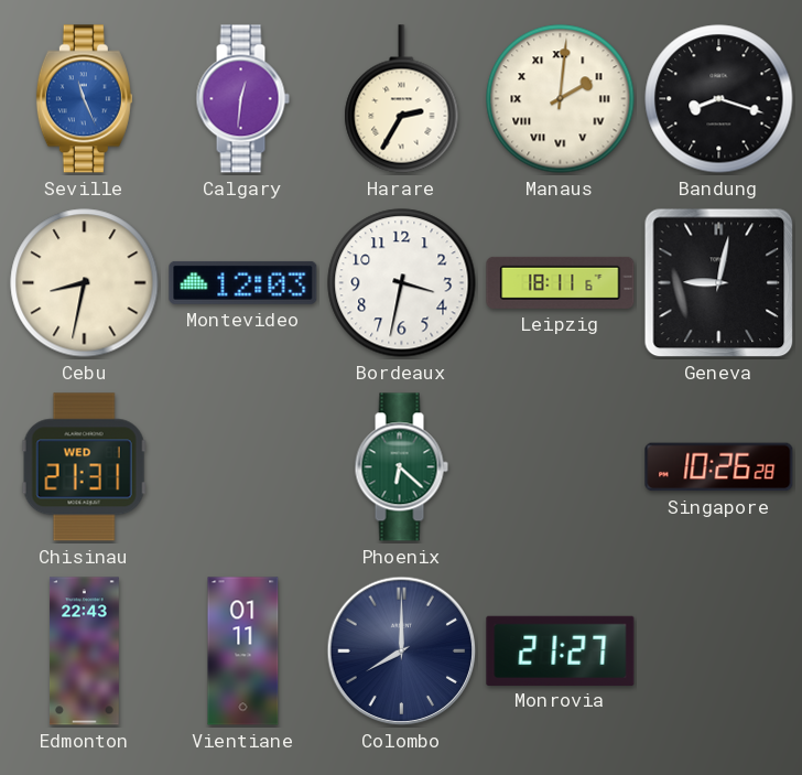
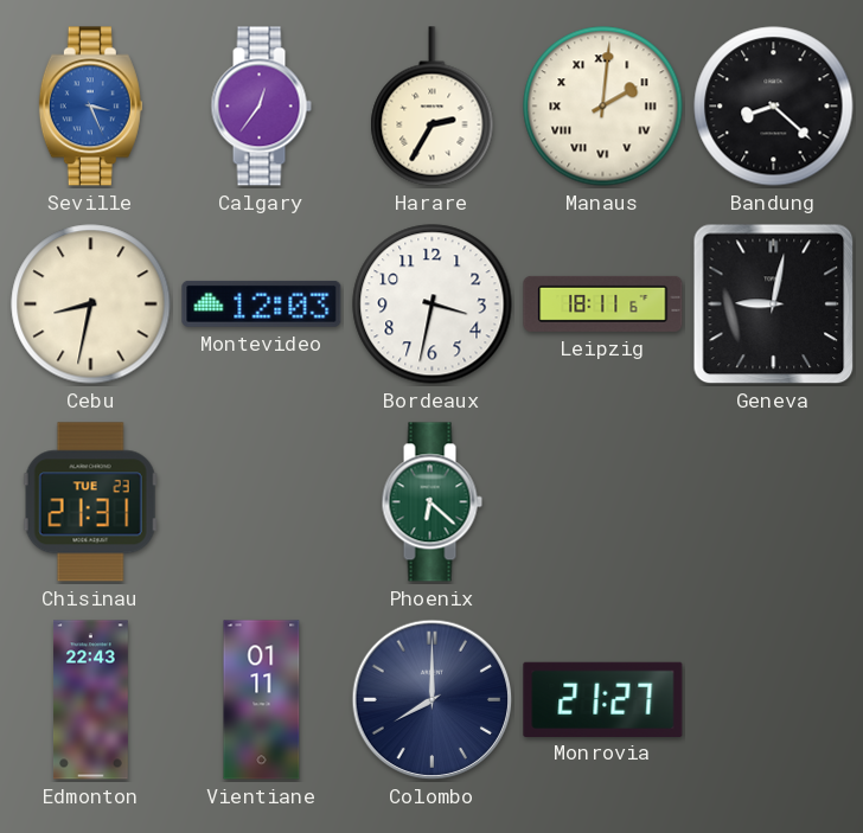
Seville: 11:26 -> 3:26 (90, 107)
Calgary: 12:31 -> 12:36 (261, 107)
Bandung: 8:18 -> 8:22 (774, 107)
Chisinau date: WED 1 -> TUE 23 (90, 502)
Singapore: 10:26 -> none (719, 467)
